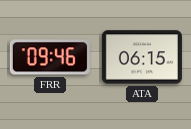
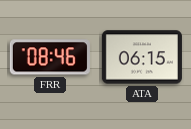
FRR: 09:46 -> 08:46 (50, 57)
